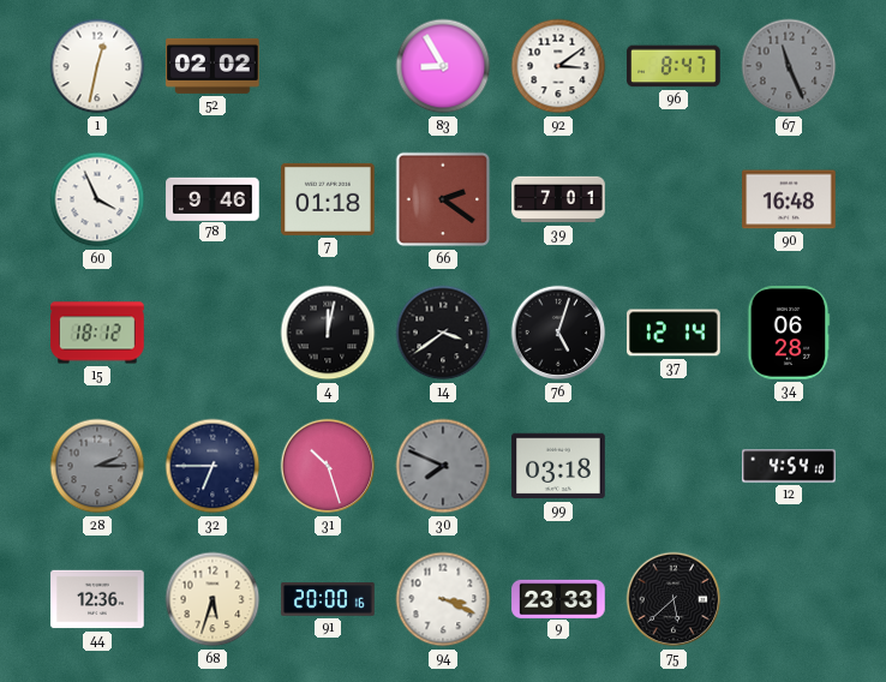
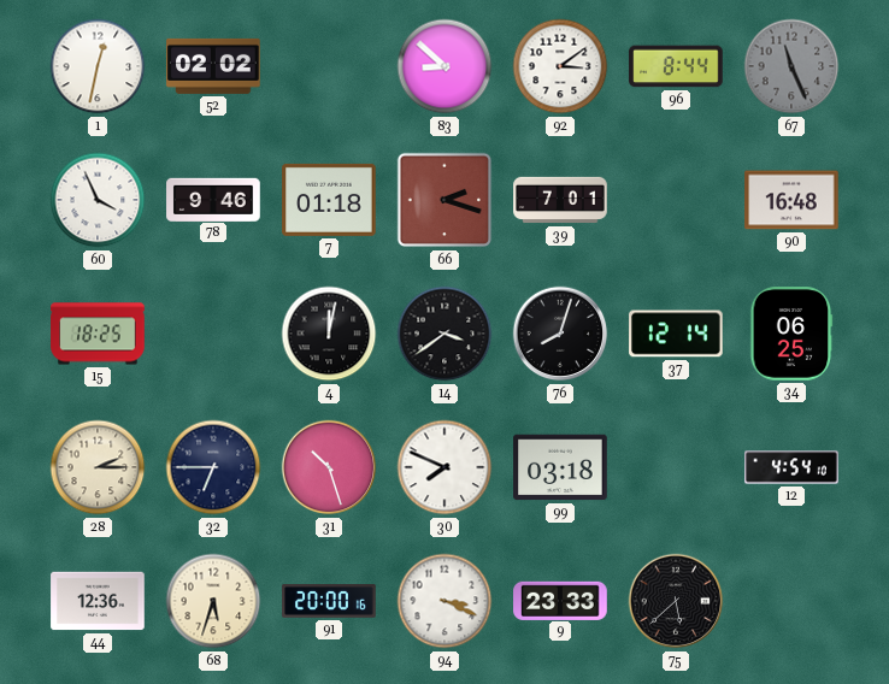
83: 8:55 -> 8:52 (444, 66)
96: 8:47 -> 8:44 (676, 66)
66: 2:21 -> 2:18 (444, 200)
15: 18:12 -> 18:25 (98, 334)
76: 5:03 -> 8:03 (560, 334)
34: 06:28 -> 06:25 (791, 334)
28 dial: grey -> cream (98, 467)
30 dial: grey -> white (444, 467)
